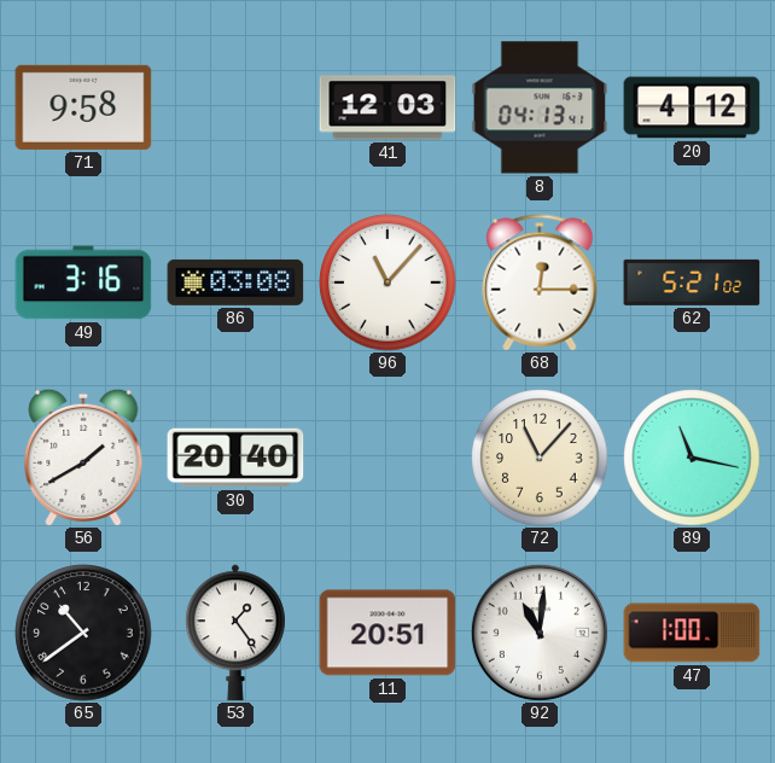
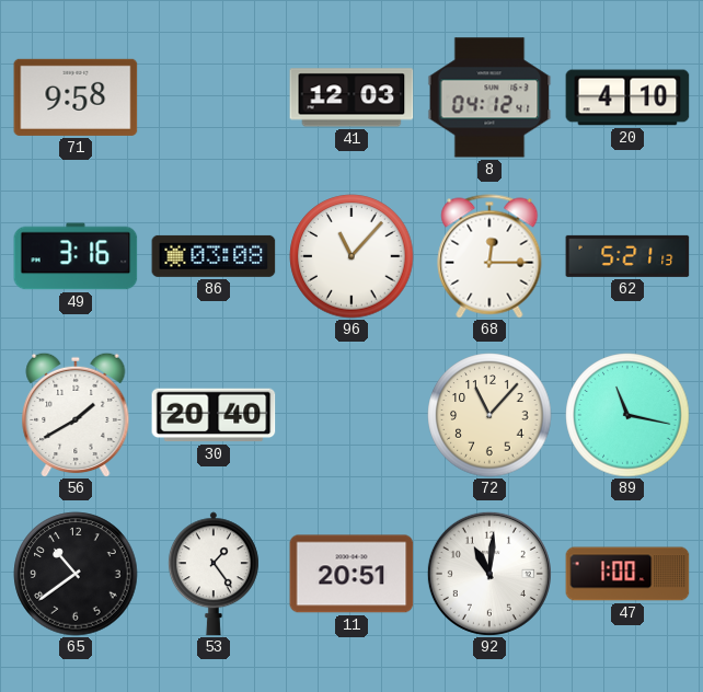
8: 04:13 -> 04:12 (489, 97)
20: 4:12 -> 4:10 (627, 97)
62: 5:21:02 -> 5:21:13 (627, 256)
